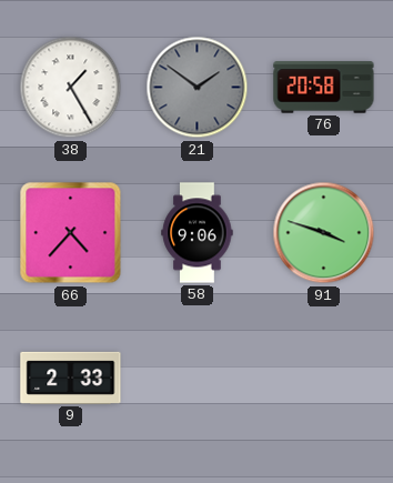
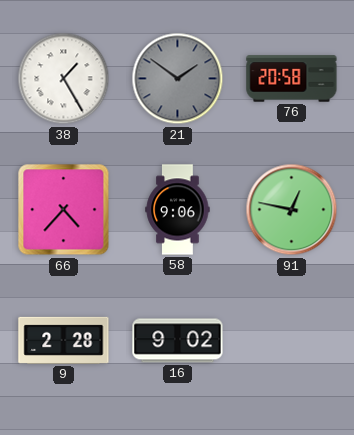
91: 3:48 -> 12:47 (292, 210)
9: 2:33 -> 2:28 (64, 340)
16: none -> 9:02 (178, 341)
